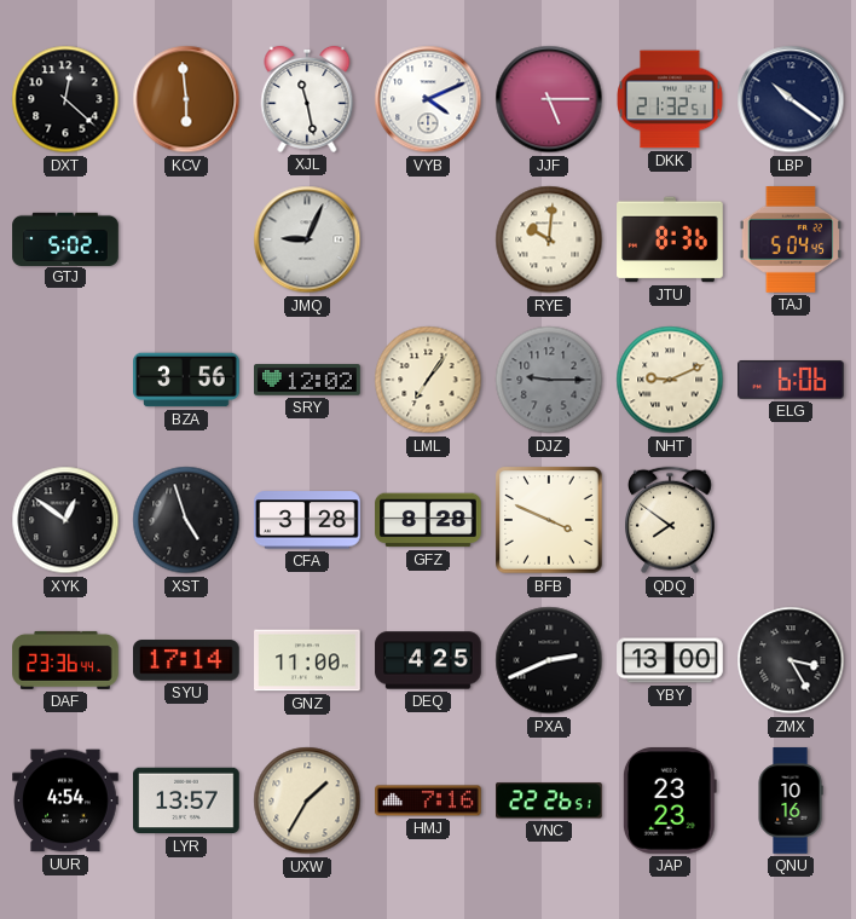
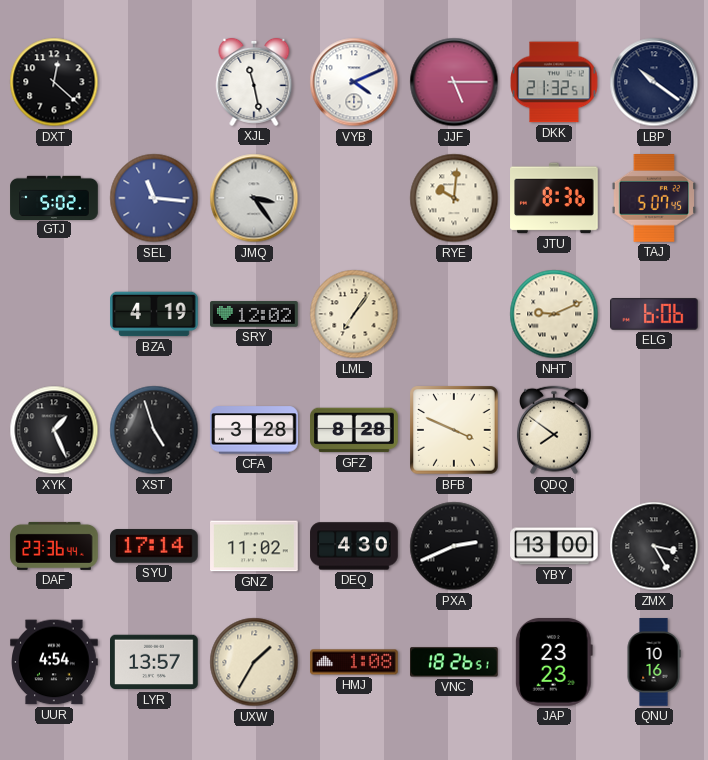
KCV: 5:59 -> none (186, 99)
SEL: none -> 11:16 (154, 198)
JMQ: 9:04 -> 3:24 (254, 198)
TAJ: 5:04 -> 5:07 (654, 199)
BZA: 3:56 -> 4:19 (154, 314)
DJZ: 9:15 -> none (549, 380)
XYK: 12:51 -> 1:26 (54, 430)
GNZ: 11:00 -> 11:02 (254, 546)
DEQ: 4:25 -> 4:30 (354, 546)
HMJ: 7:16 -> 1:08 (354, 662)
VNC: 22:26 -> 18:26 (455, 662)
